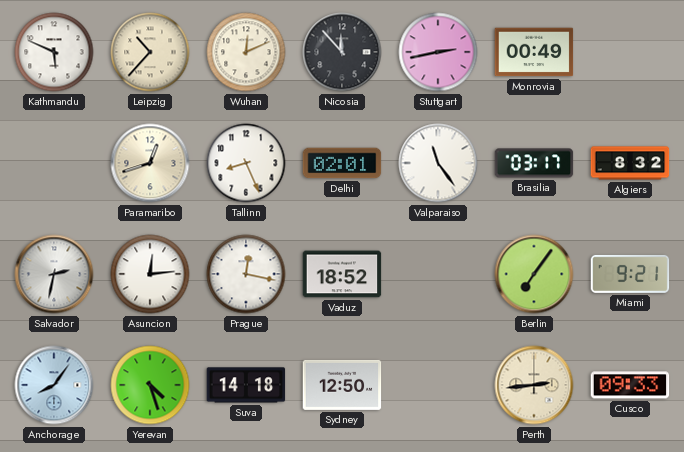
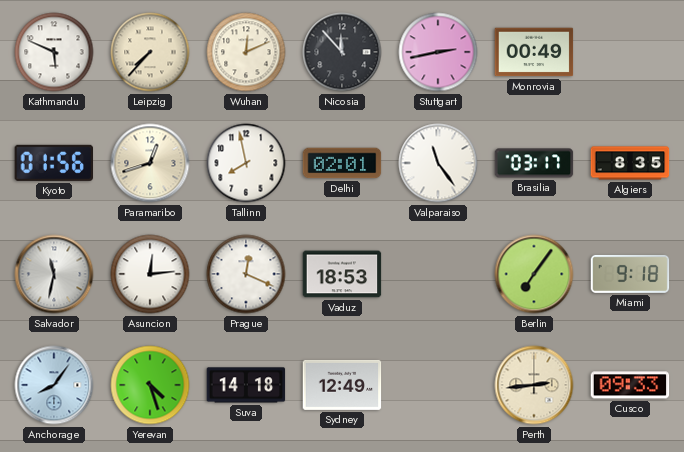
Leipzig: 10:37 -> 7:37 (150, 52)
Kyoto: none -> 01:56 (53, 163)
Tallinn: 8:26 -> 7:58 (246, 163)
Algiers: 8:32 -> 8:35 (630, 163)
Salvador: 2:32 -> 11:32 (54, 274)
Prague: 12:17 -> 12:19 (246, 274)
Vaduz: 18:52 -> 18:53 (342, 274)
Miami: 9:21 -> 9:18 (630, 274)
Sydney: 12:50 -> 12:49 (342, 385)
